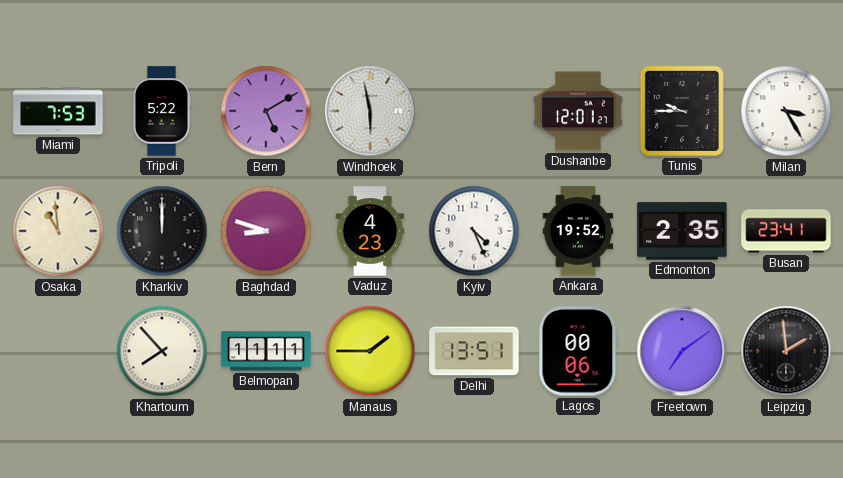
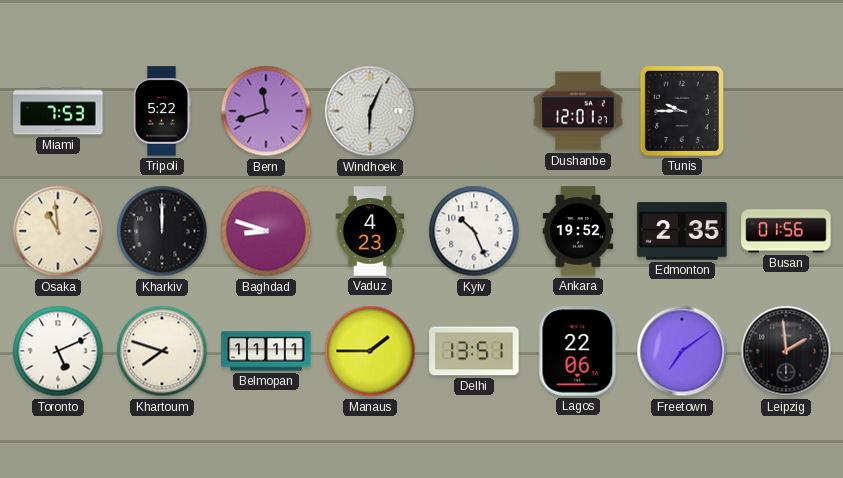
Bern: 5:10 -> 11:42 (266, 111)
Windhoek: 5:58 -> 6:04 (370, 111)
Milan: 3:25 -> none (786, 111)
Kyiv: 4:26 -> 10:26 (474, 231)
Busan: 23:41 -> 01:56 (786, 231)
Toronto: none -> 5:11 (58, 351)
Khartoum: 7:53 -> 7:48 (162, 351)
Lagos: 00:06 -> 22:06 (578, 351)
